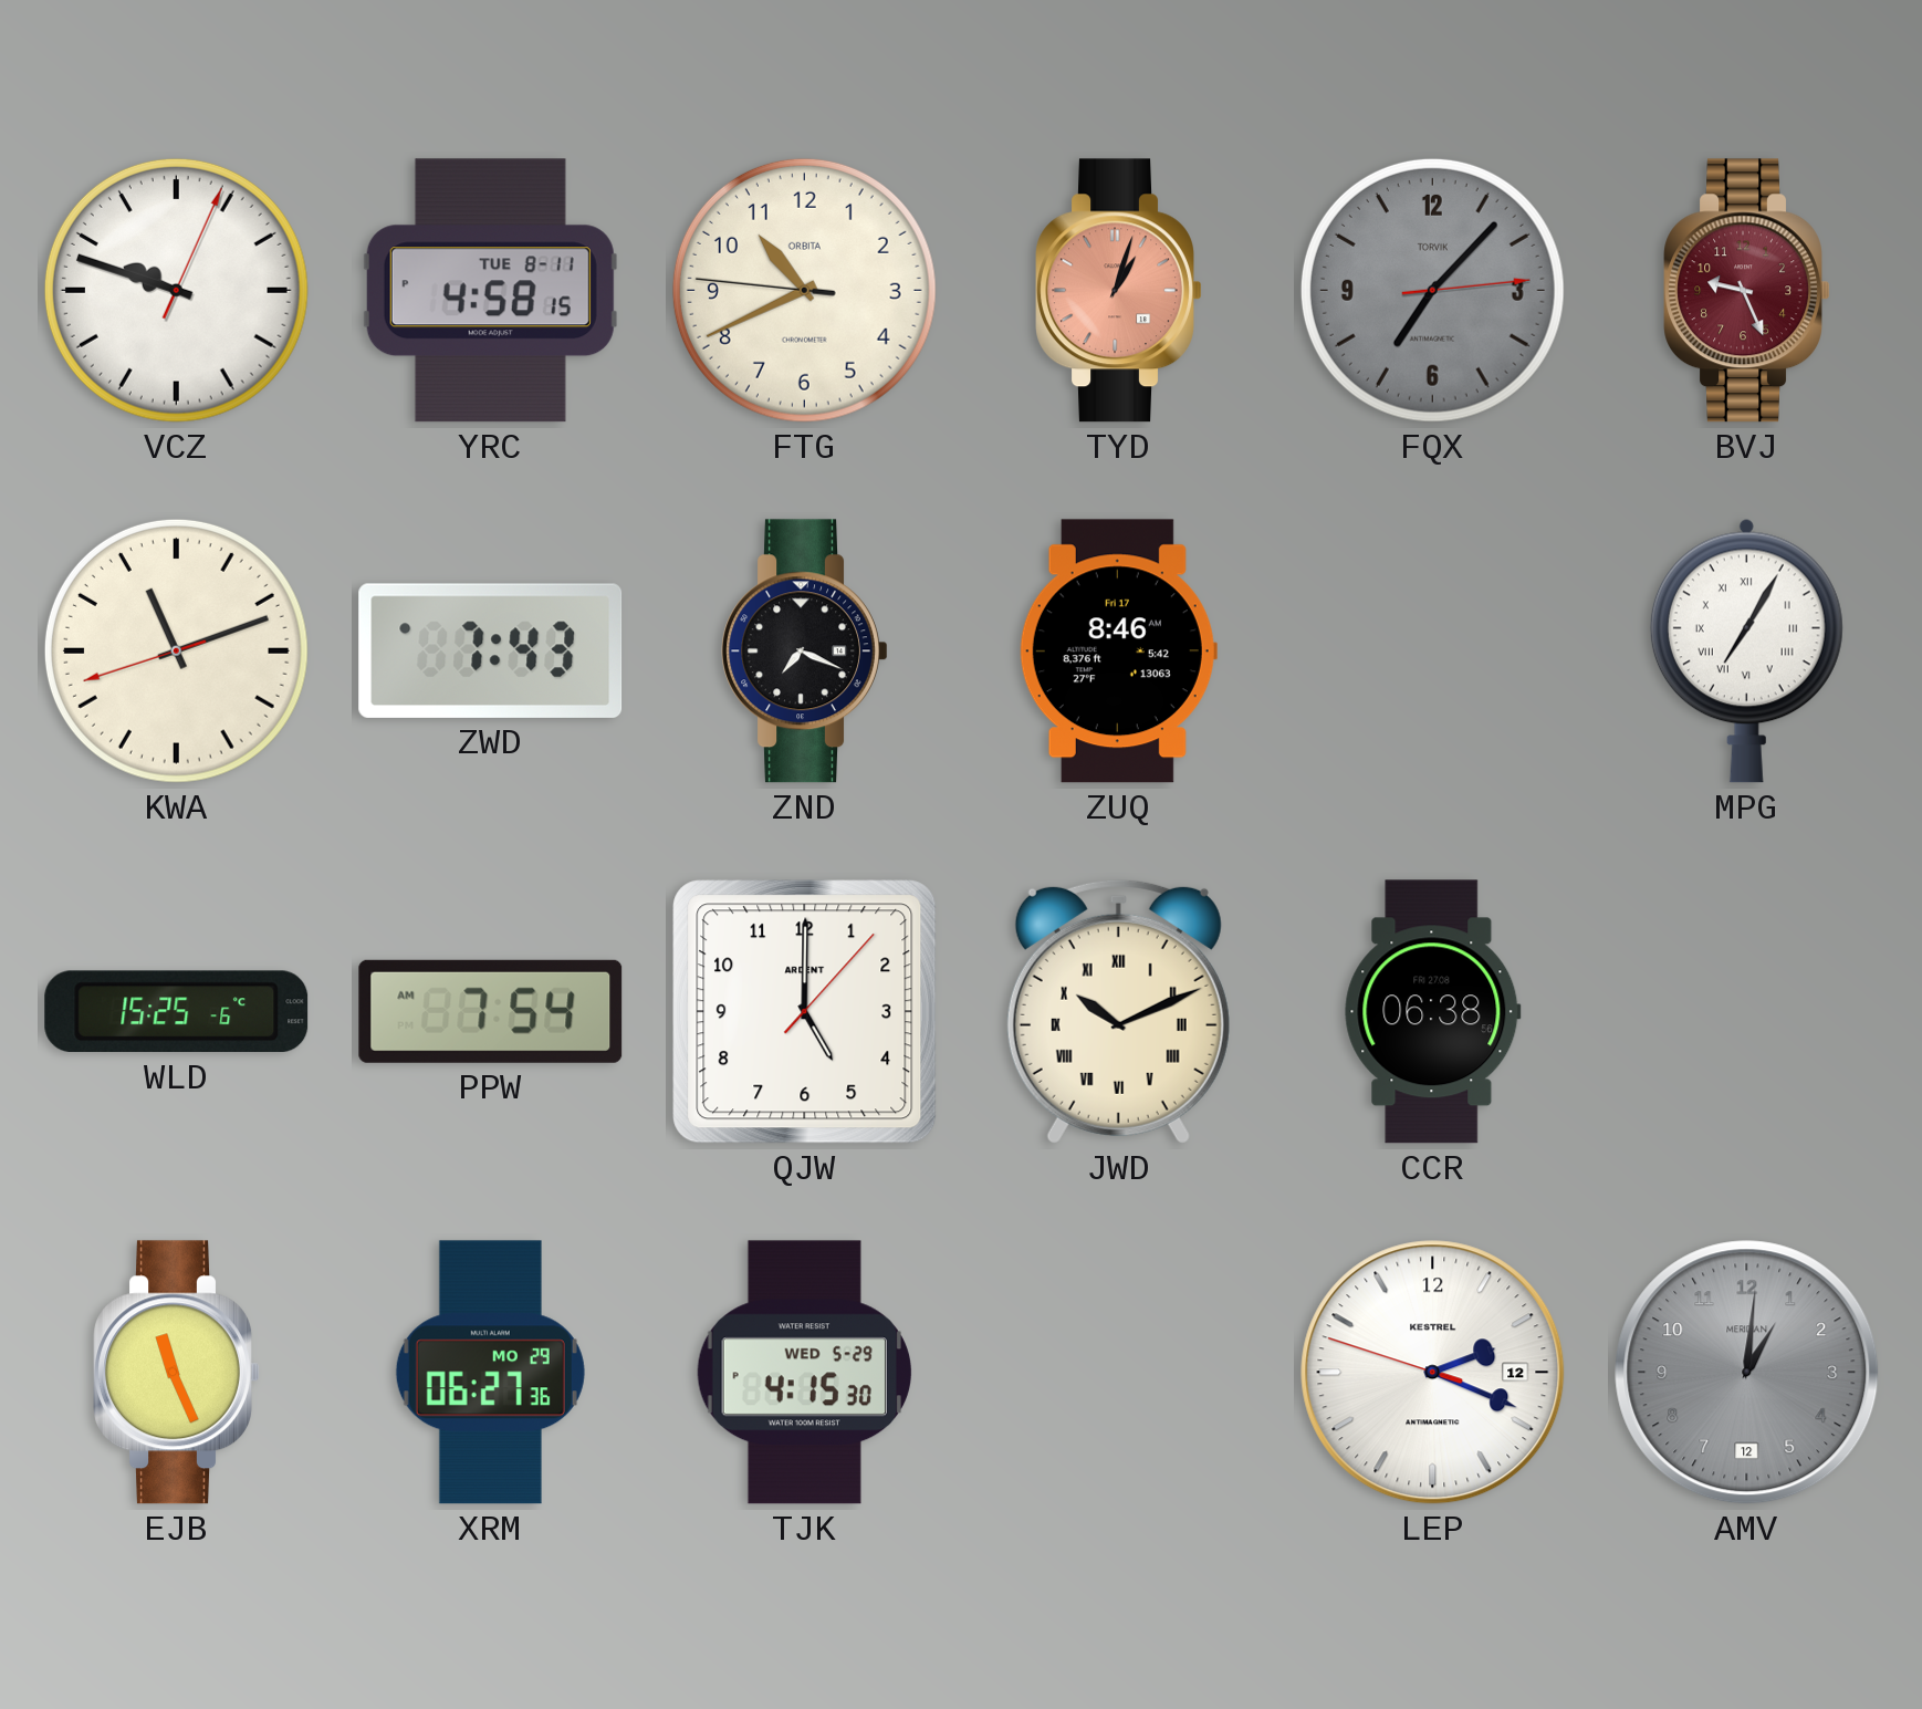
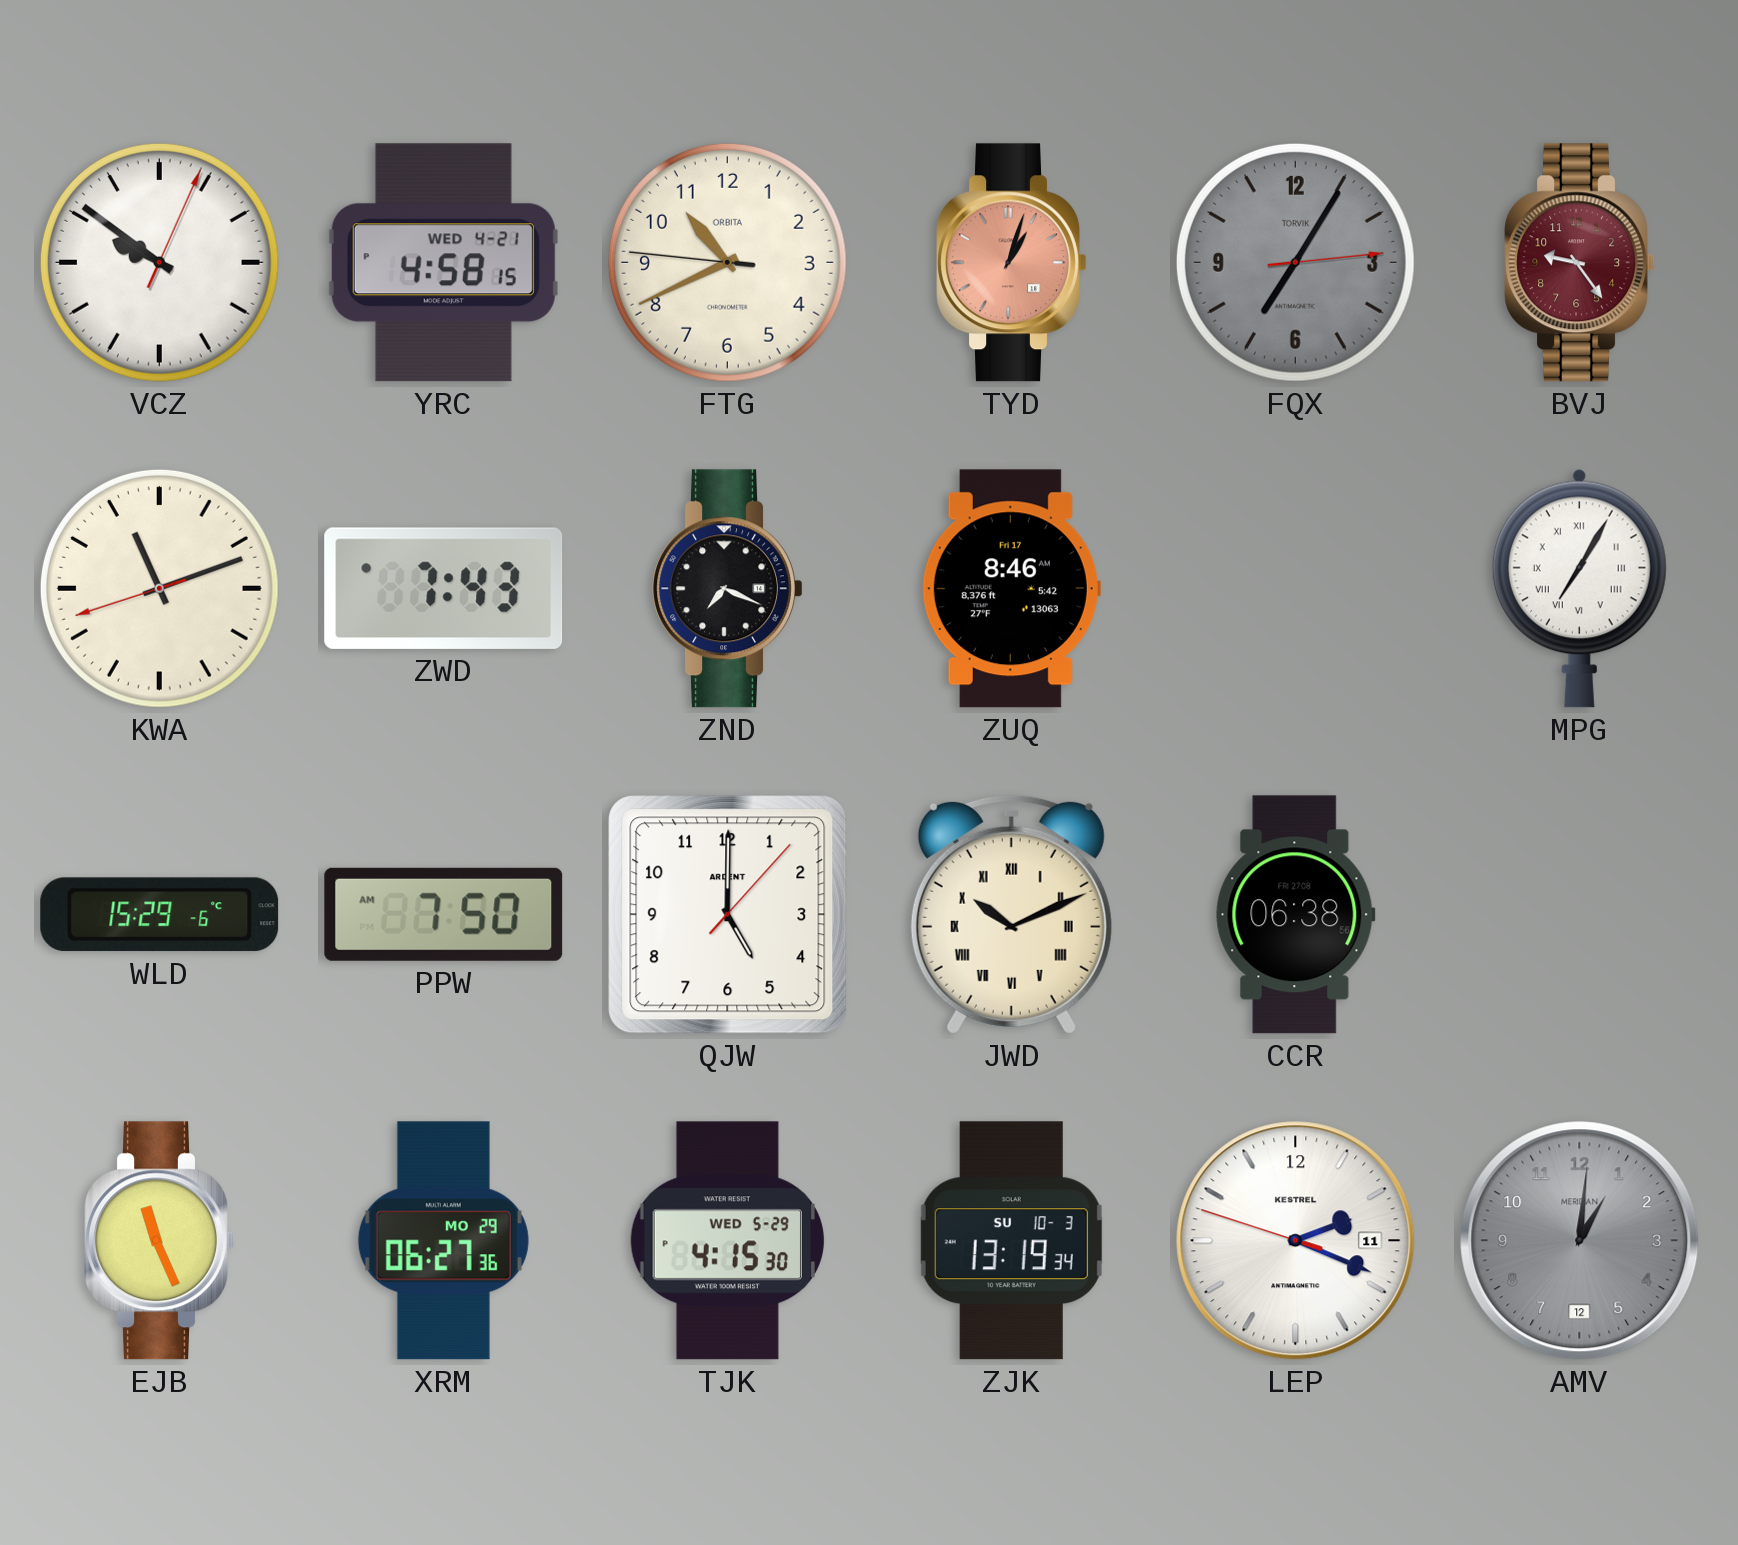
VCZ: 9:48 -> 9:51 (159, 262)
YRC date: TUE 8-11 -> WED 4-21 (443, 263)
FQX: 7:07 -> 7:05 (1295, 262)
BVJ: 9:26 -> 9:24 (1580, 263)
WLD: 15:25 -> 15:29 (160, 915)
PPW: 7:54 -> 7:50 (444, 914)
ZJK: none -> 13:19 (1011, 1241)
LEP date: 12 -> 11 (1296, 1241)
